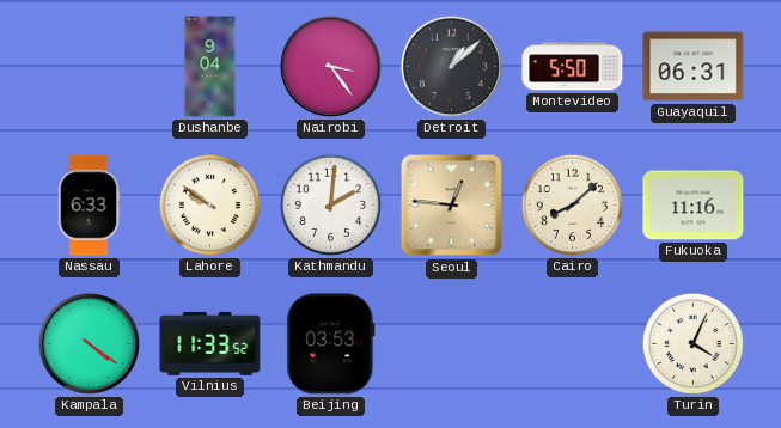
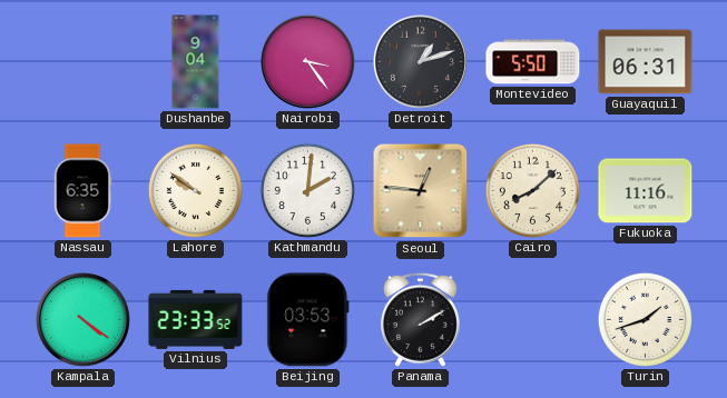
Detroit: 1:08 -> 1:12 (420, 61)
Nassau: 6:33 -> 6:35 (82, 191)
Vilnius: 11:33 -> 23:33 (196, 319)
Panama: none -> 2:10 (420, 319)
Turin: 4:04 -> 1:42 (645, 319)
